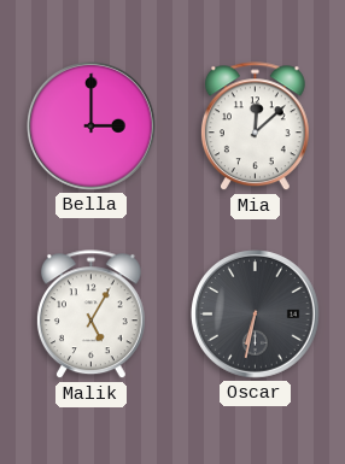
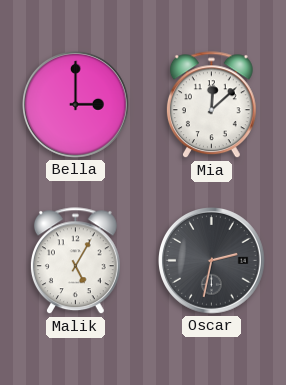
Oscar: 6:32 -> 2:32 (212, 261)
